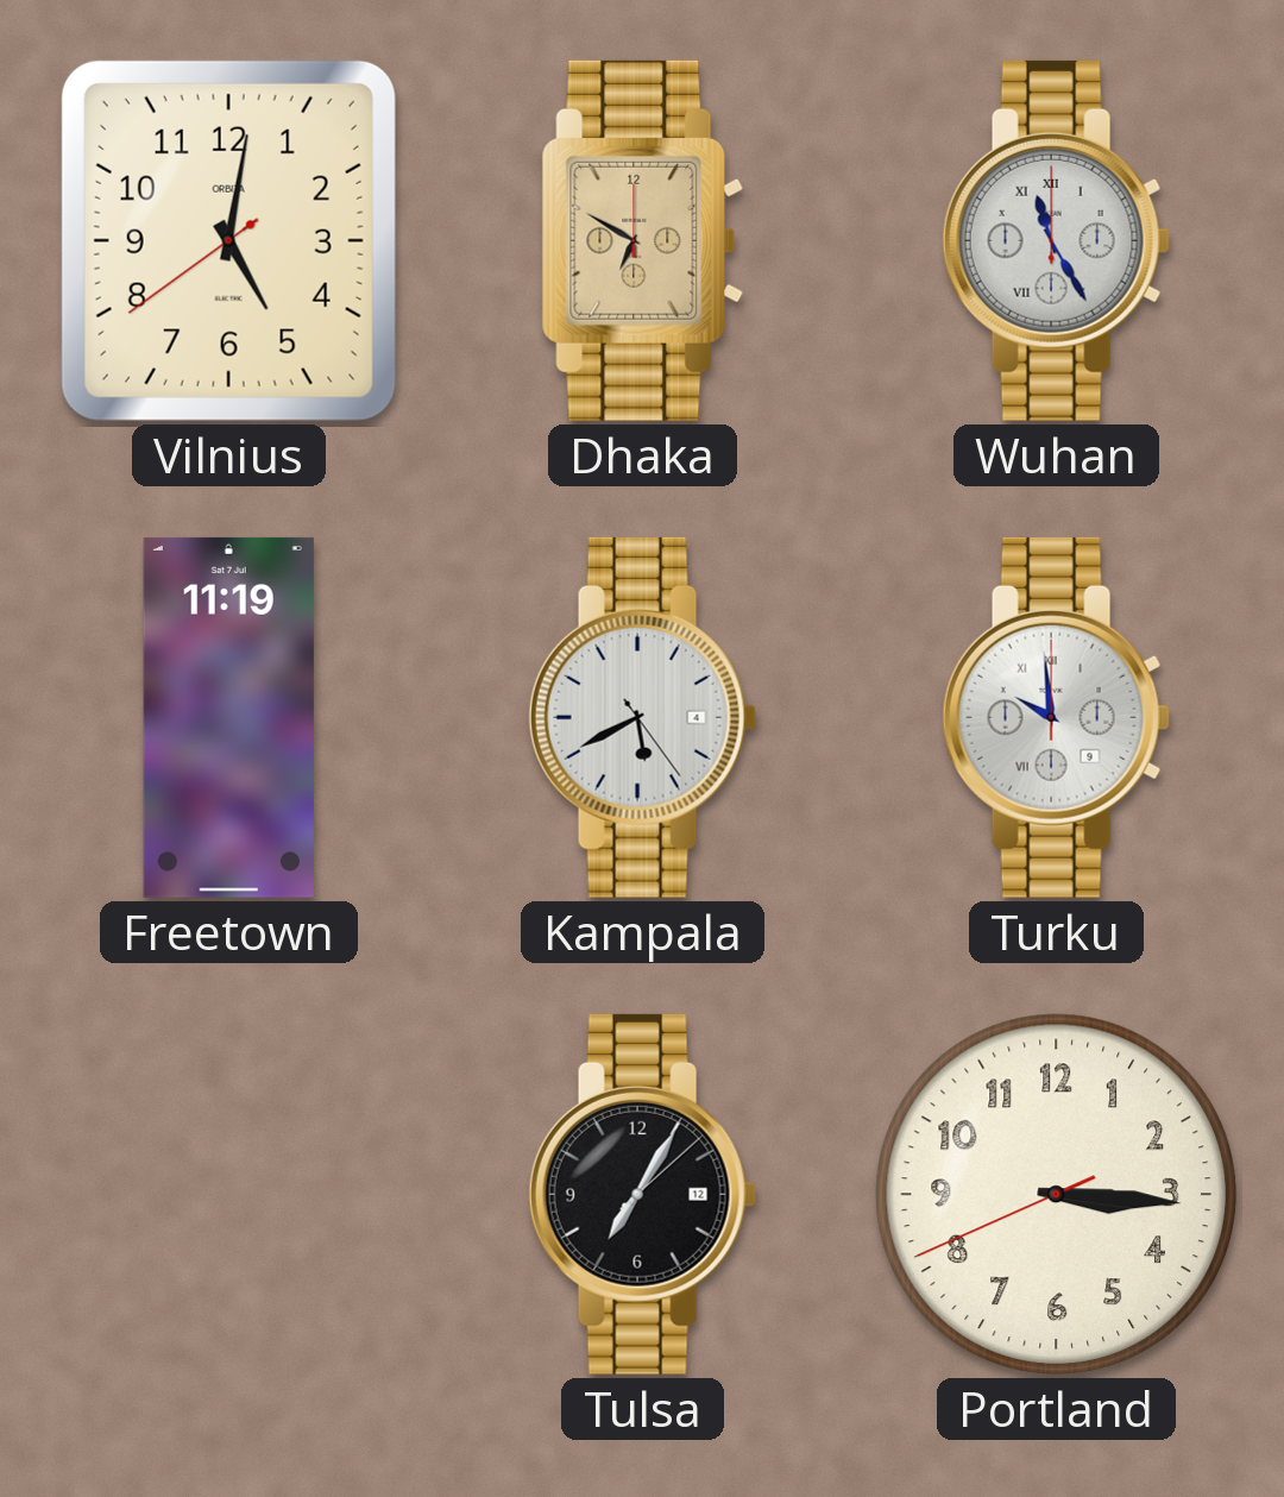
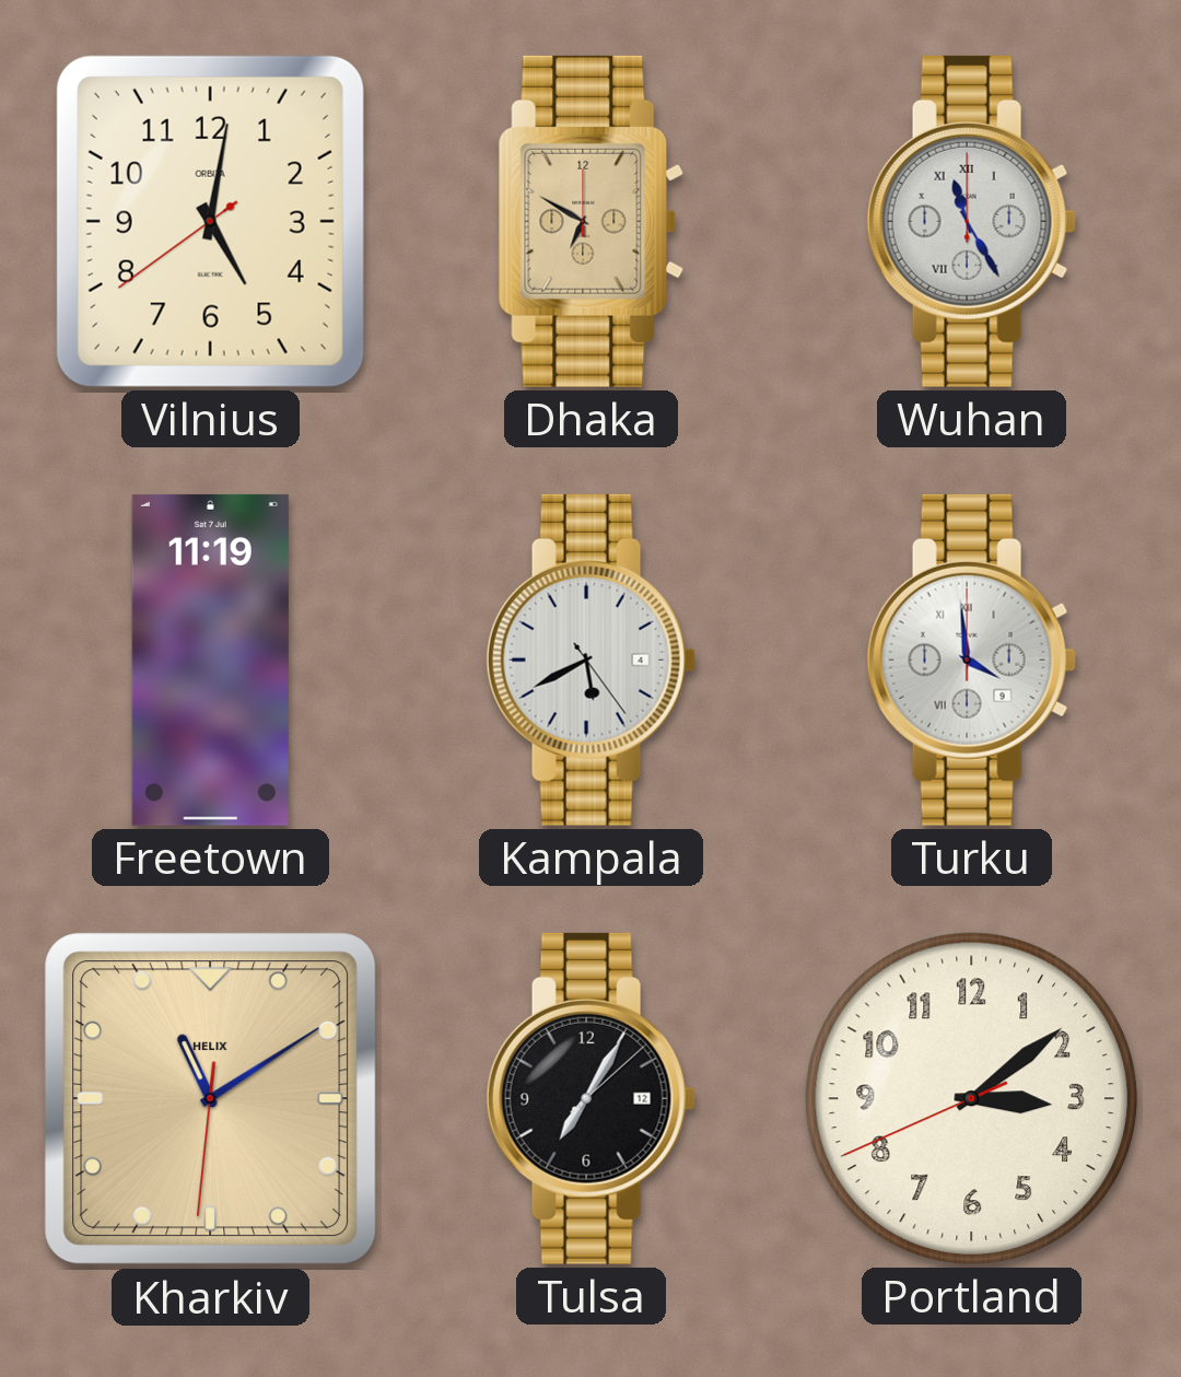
Turku: 9:59 -> 3:59 (971, 660)
Kharkiv: none -> 11:09 (211, 1099)
Portland: 3:15 -> 3:08 (971, 1098)
